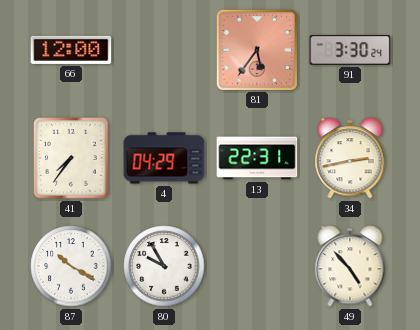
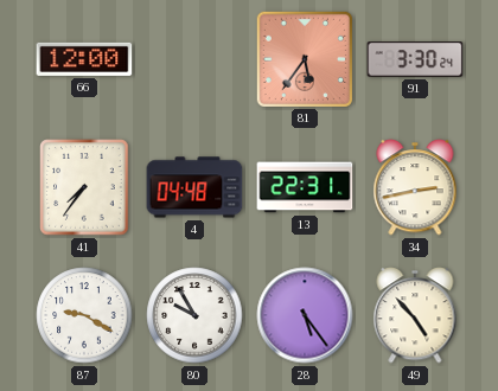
4: 04:29 -> 04:48 (194, 187)
87: 10:20 -> 9:20 (84, 315)
28: none -> 5:24 (305, 315)
